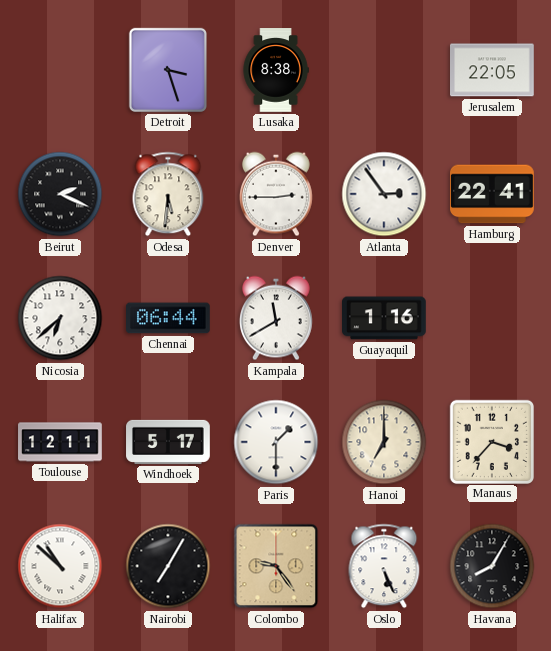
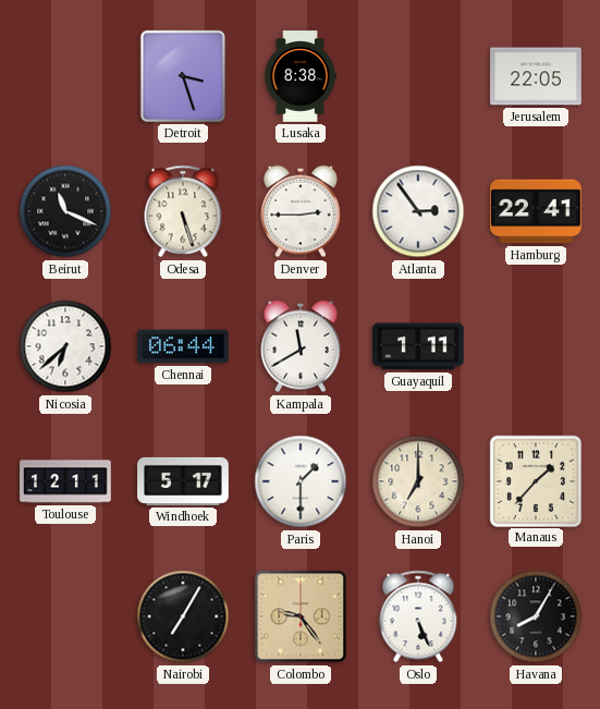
Beirut: 2:19 -> 11:19 (65, 211)
Odesa: 5:31 -> 5:27 (183, 211)
Guayaquil: 1:16 -> 1:11 (419, 346)
Manaus: 3:37 -> 1:37 (535, 480)
Halifax: 10:52 -> none (60, 566)
